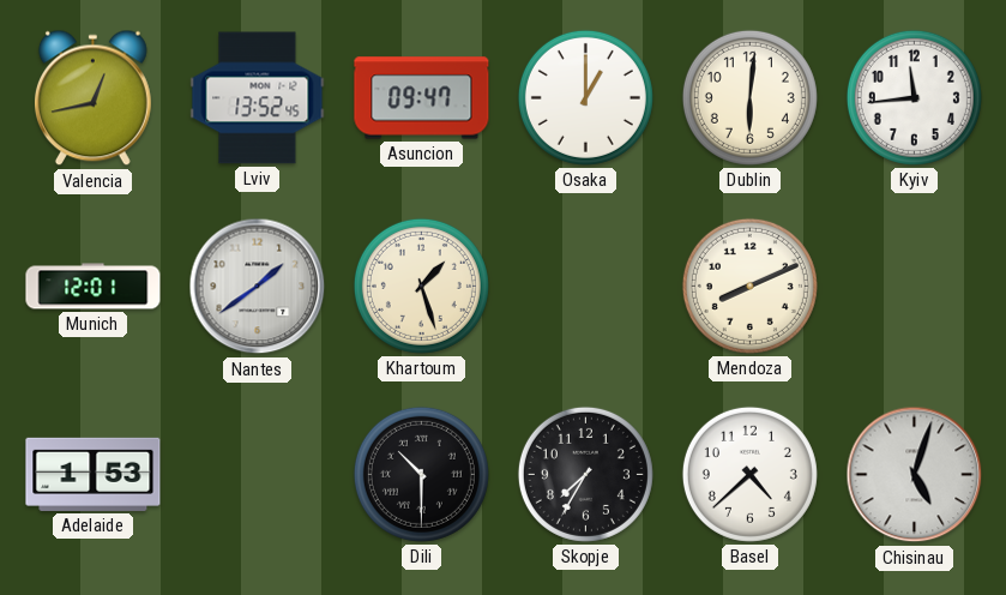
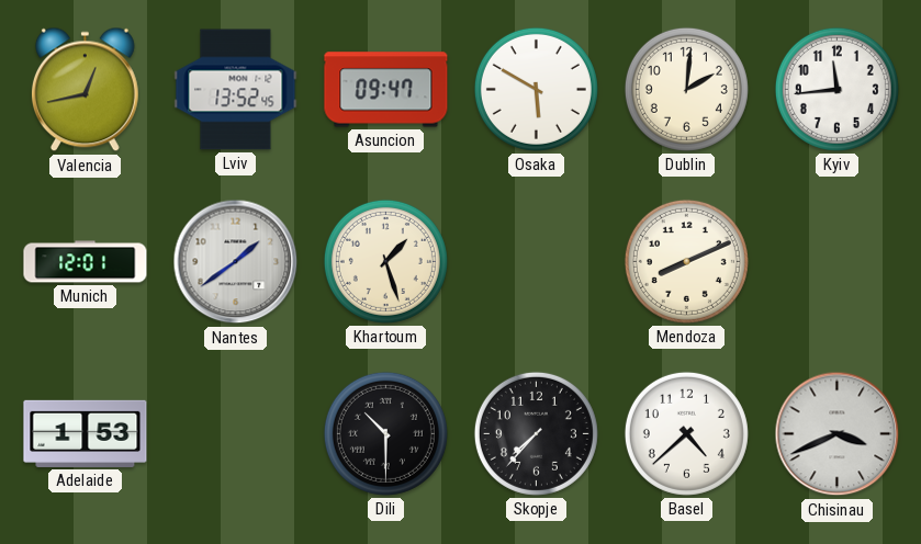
Osaka: 1:00 -> 5:50 (536, 89)
Dublin: 6:01 -> 2:01 (686, 89)
Skopje: 7:35 -> 7:37 (536, 433)
Chisinau: 5:03 -> 3:41 (838, 434)
